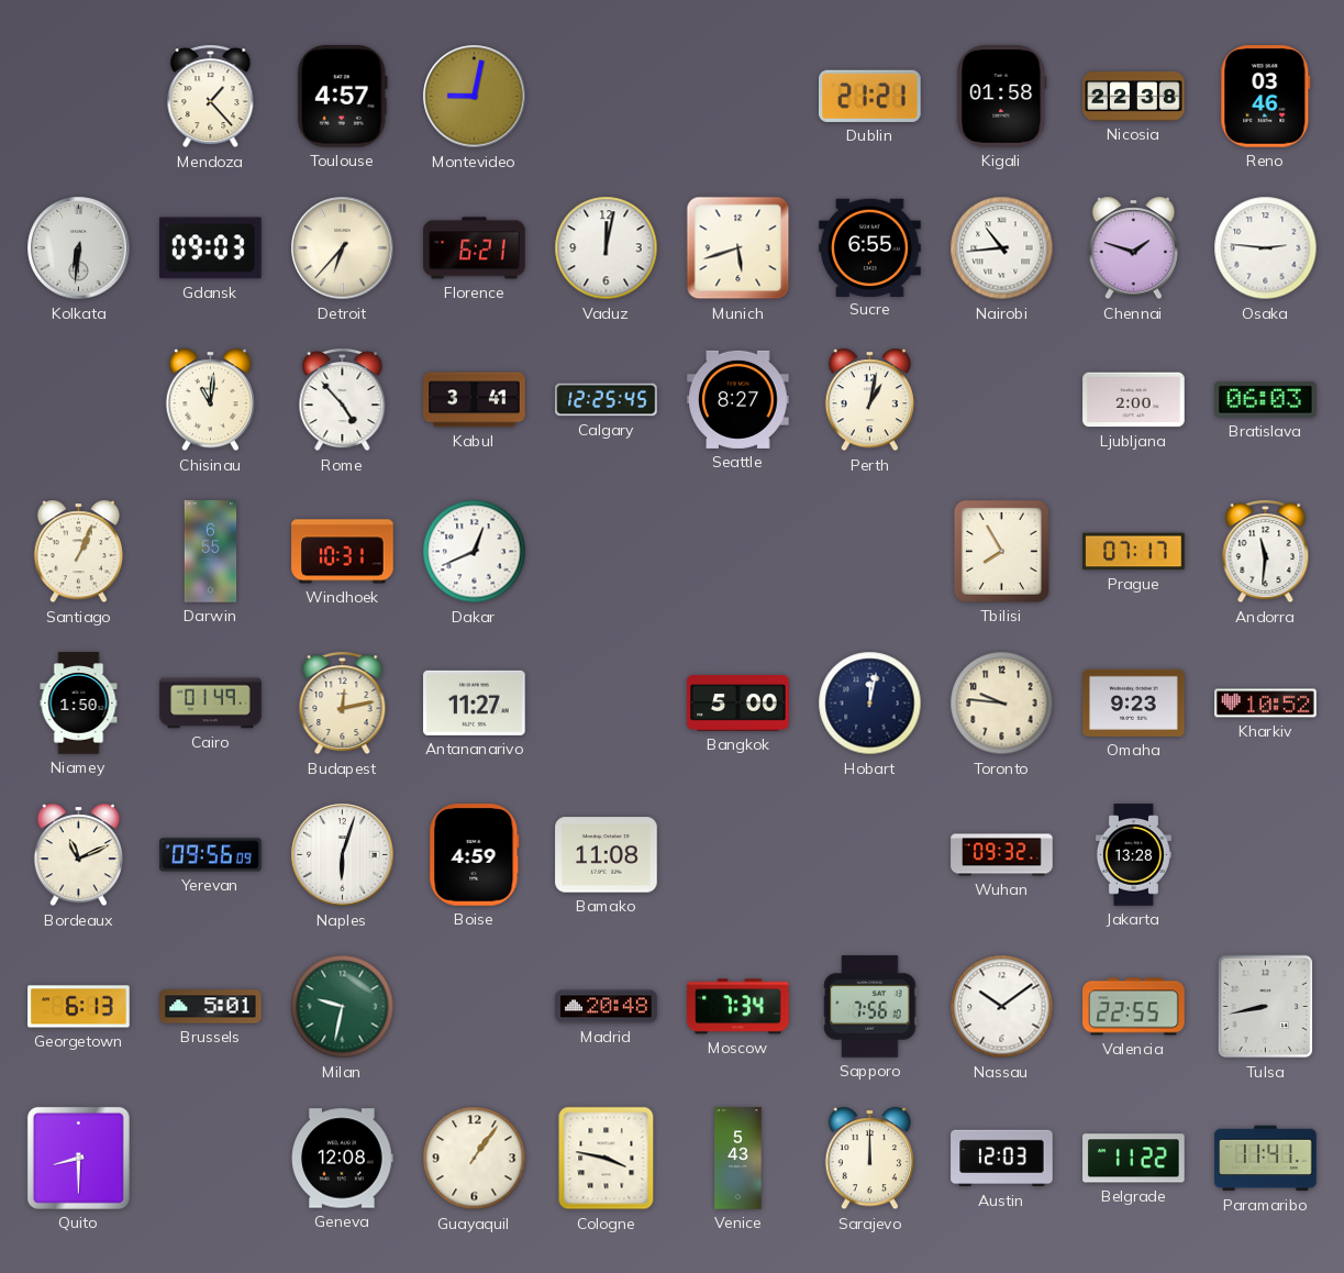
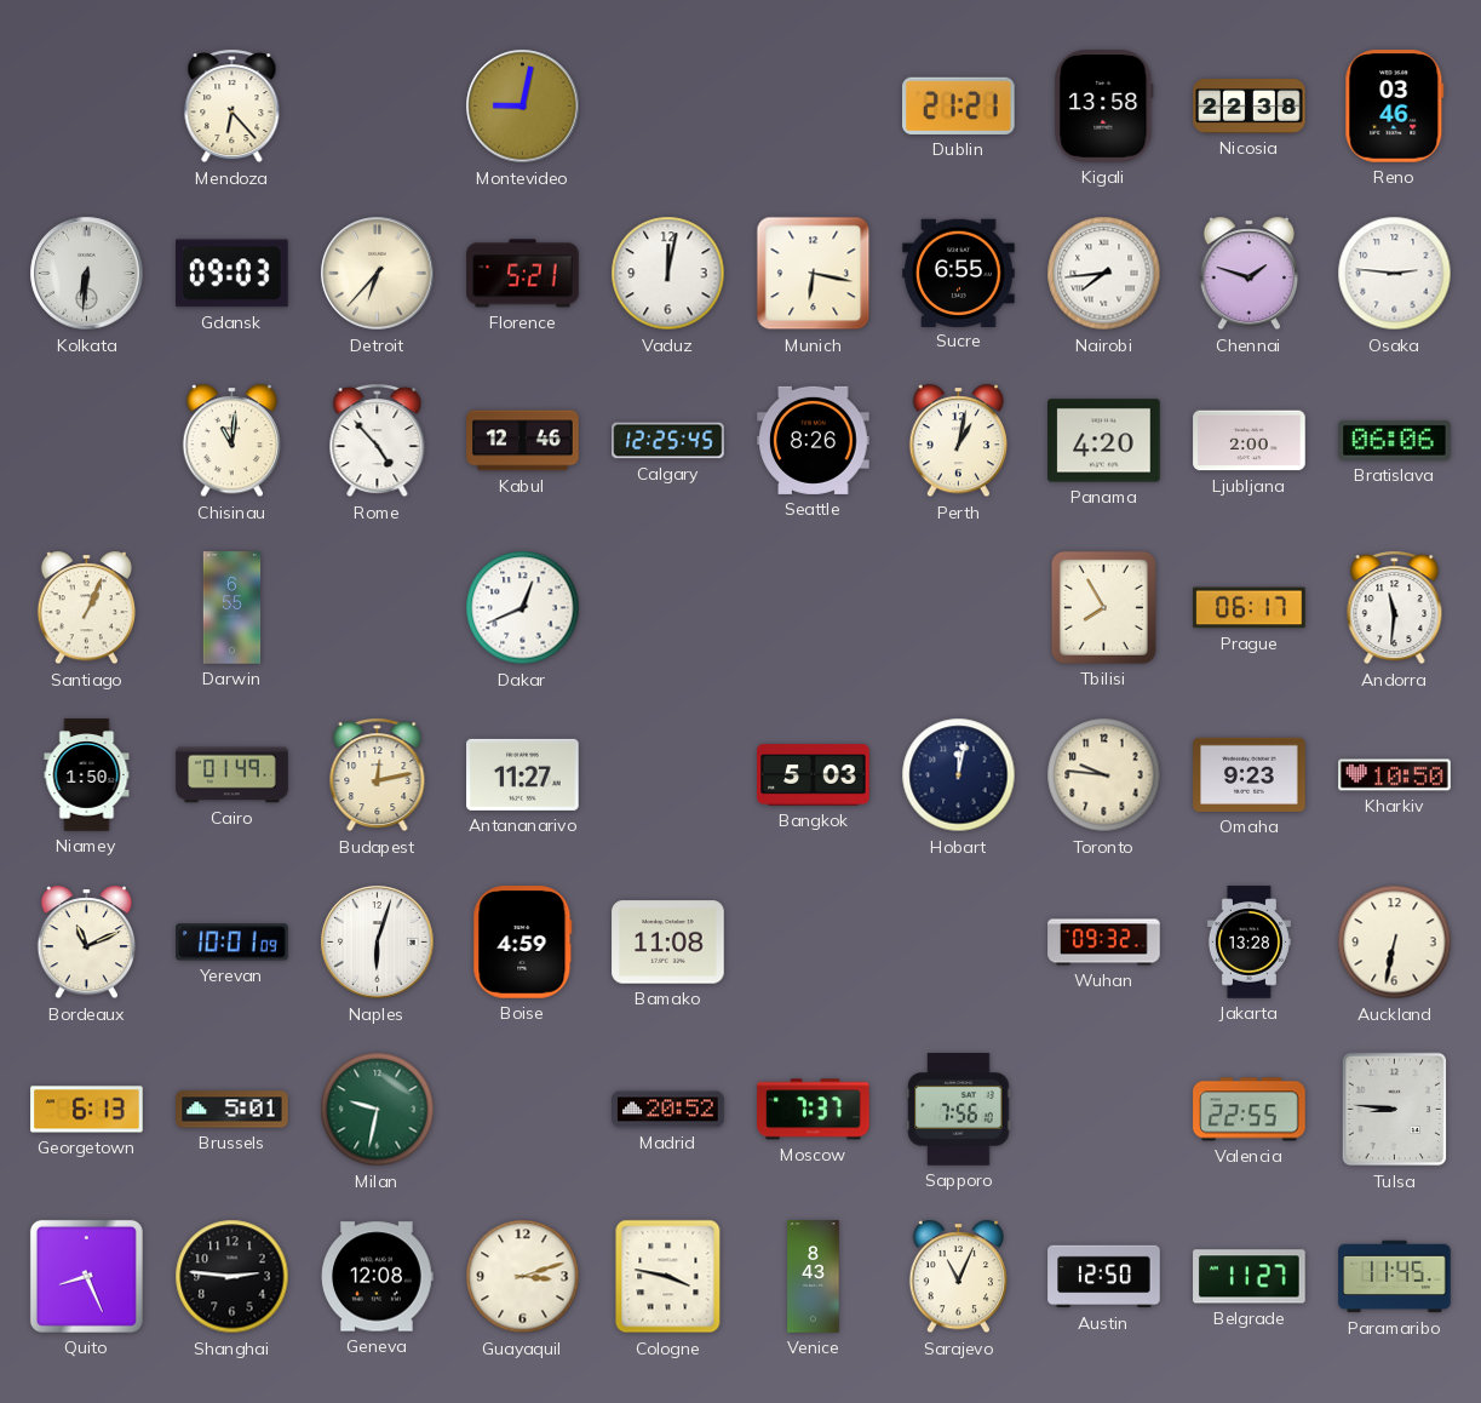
Mendoza: 1:23 -> 6:23 (233, 107)
Toulouse: 4:57 -> none (342, 97)
Kigali: 01:58 -> 13:58 (1104, 107)
Florence: 6:21 -> 5:21 (523, 274)
Munich: 5:42 -> 6:17 (814, 274)
Nairobi: 10:44 -> 7:44 (1104, 274)
Kabul: 3:41 -> 12:46 (523, 441)
Seattle: 8:27 -> 8:26 (814, 440)
Panama: none -> 4:20 (1104, 441)
Bratislava: 06:03 -> 06:06 (1395, 440)
Windhoek: 10:31 -> none (343, 552)
Prague: 07:17 -> 06:17 (1250, 608)
Bangkok: 5:00 -> 5:03 (814, 775)
Kharkiv: 10:52 -> 10:50 (1395, 775)
Yerevan: 09:56 -> 10:01 (233, 943)
Auckland: none -> 6:32 (1395, 943)
Madrid: 20:48 -> 20:52 (668, 1110)
Moscow: 7:34 -> 7:37 (814, 1110)
Nassau: 10:09 -> none (1002, 1007)
Tulsa: 8:43 -> 8:46 (1395, 1110)
Quito: 8:30 -> 8:26 (86, 1276)
Shanghai: none -> 2:46 (233, 1277)
Guayaquil: 1:06 -> 3:12 (523, 1277)
Venice: 5:43 -> 8:43 (814, 1277)
Sarajevo: 12:00 -> 11:04 (958, 1277)
Austin: 12:03 -> 12:50 (1104, 1277)
Belgrade: 11:22 -> 11:27 (1250, 1277)
Paramaribo: 11:41 -> 11:45 (1395, 1277)
